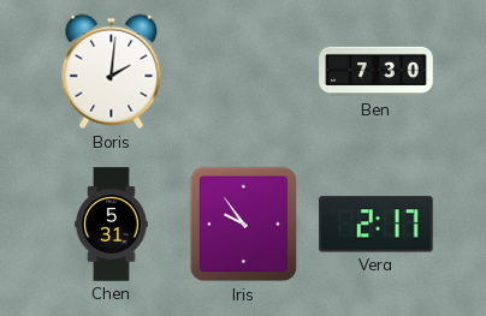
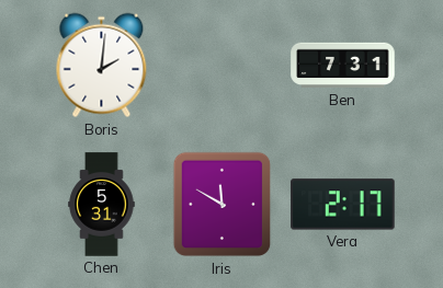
Ben: 7:30 -> 7:31 (343, 66)
Iris: 9:54 -> 11:50 (223, 205)
